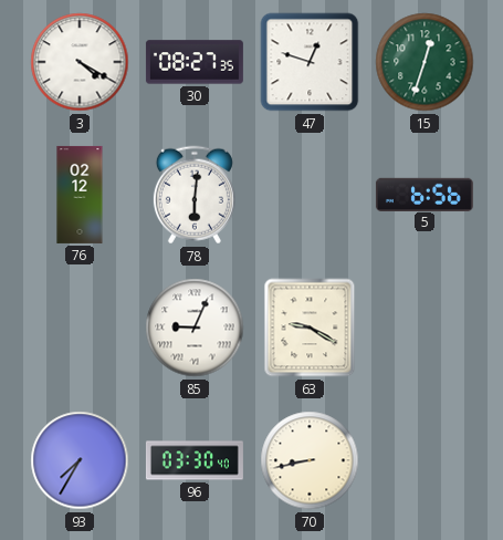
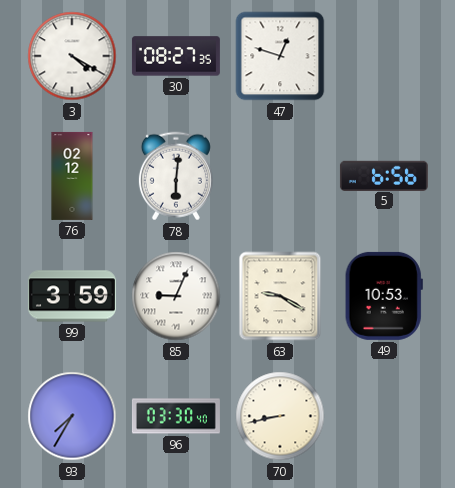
15: 12:33 -> none (425, 62)
99: none -> 3:59 (72, 296)
49: none -> 10:53 (384, 296)
